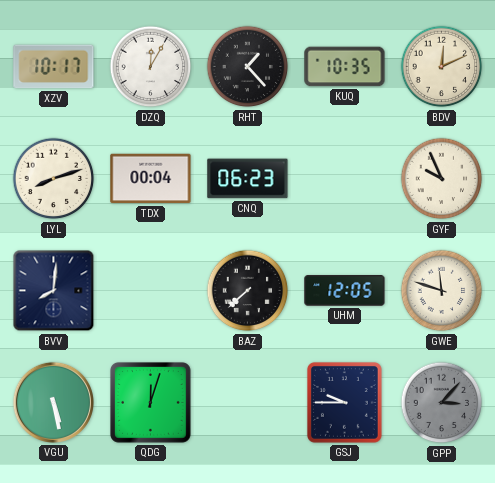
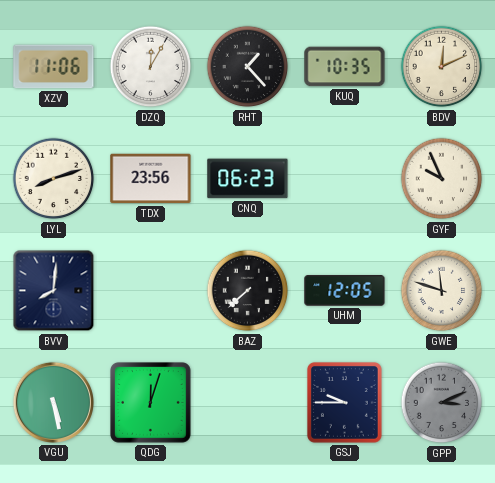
XZV: 10:17 -> 11:06 (54, 67)
TDX: 00:04 -> 23:56 (151, 179)
GPP: 3:07 -> 3:11 (442, 403)
